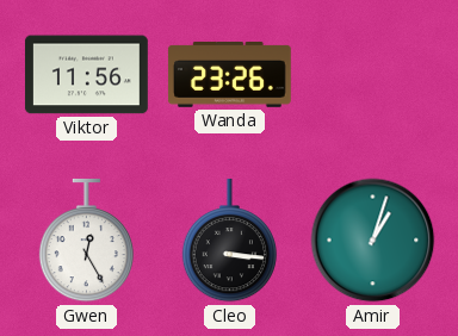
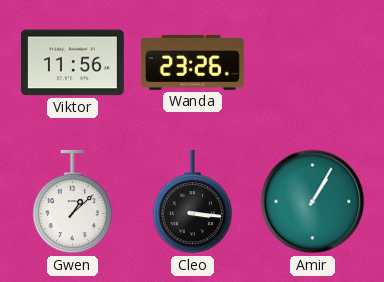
Gwen: 12:25 -> 1:08 (72, 202)
Amir: 1:03 -> 1:05 (313, 202)
